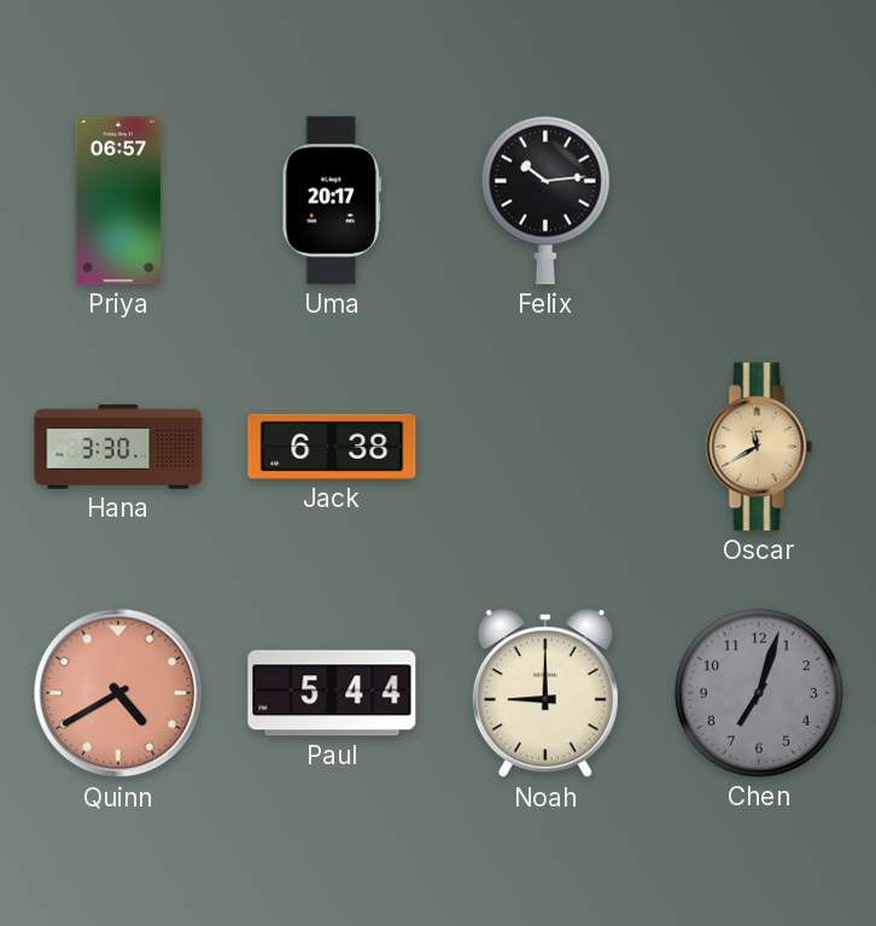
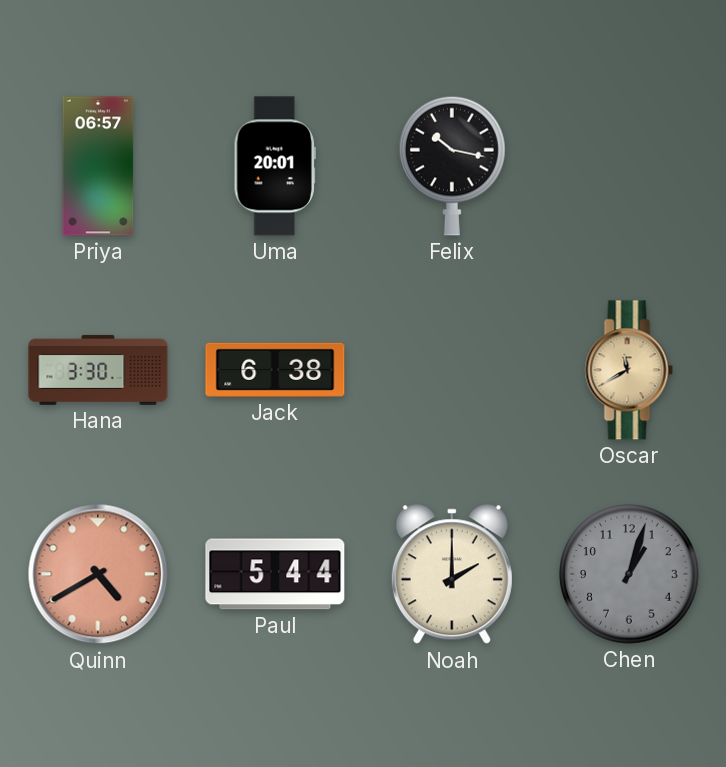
Uma: 20:17 -> 20:01 (275, 166)
Felix: 10:14 -> 10:17 (453, 166)
Noah: 9:00 -> 2:00 (452, 575)
Chen: 7:03 -> 1:03 (629, 574)
